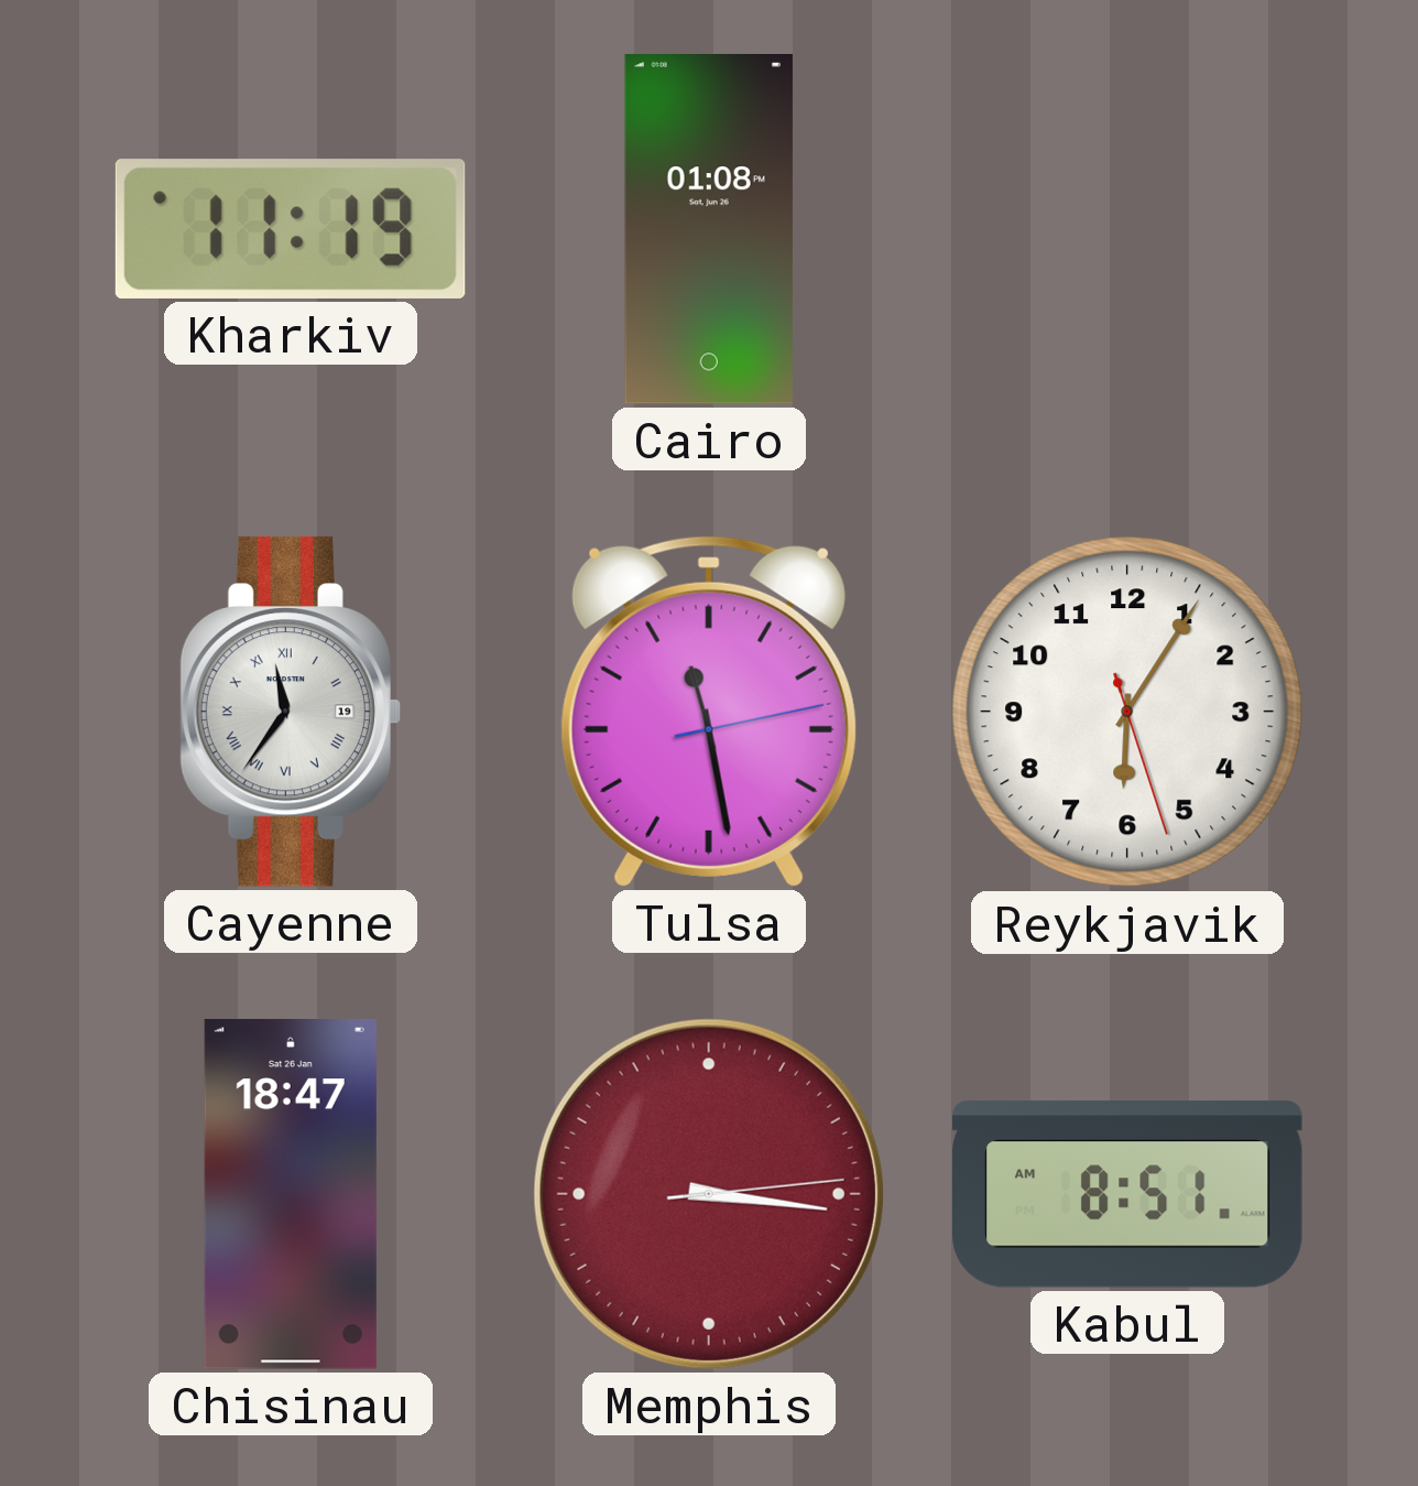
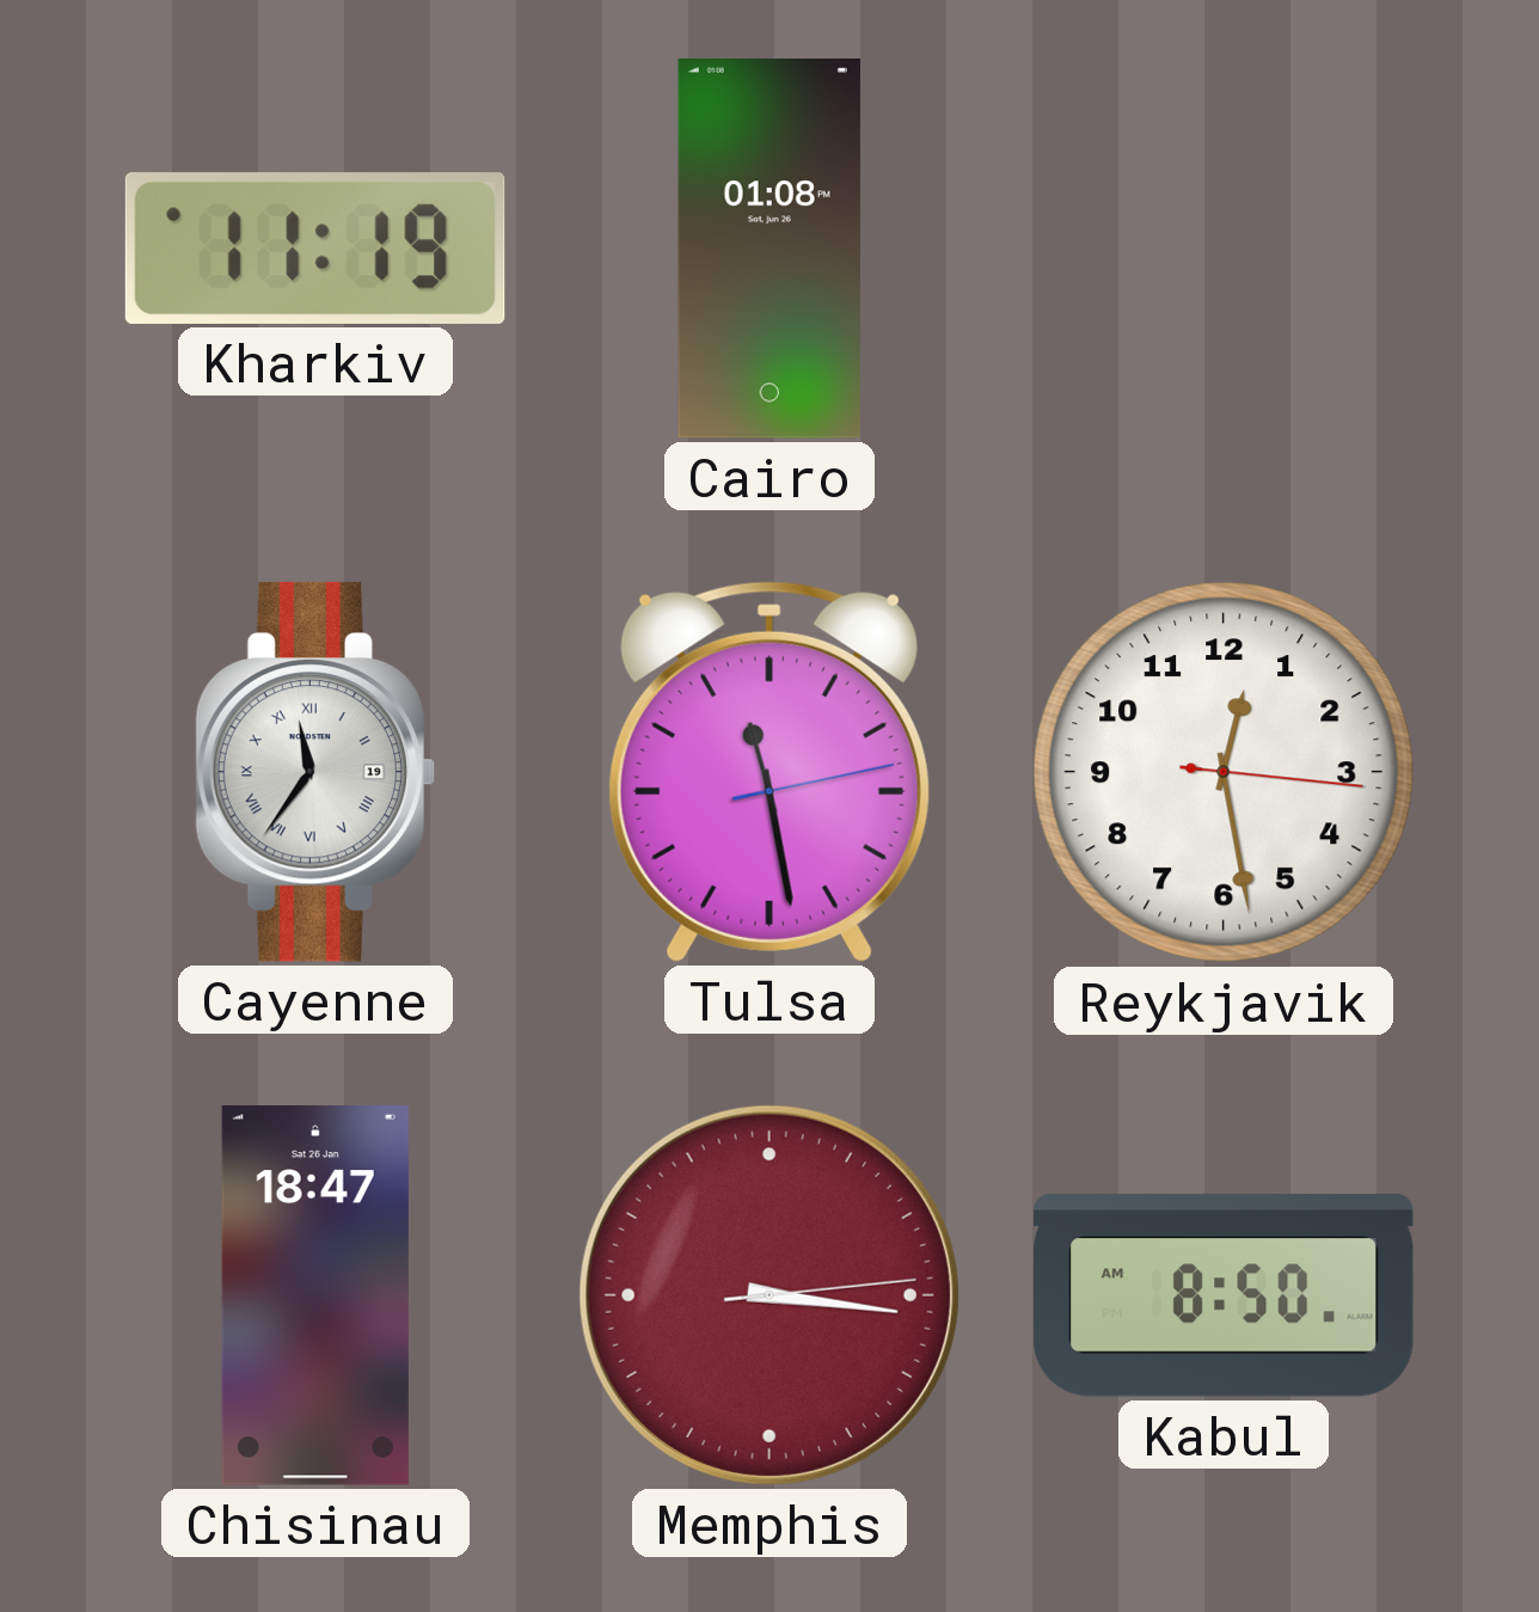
Reykjavik: 6:05 -> 12:28 (1224, 772)
Kabul: 8:51 -> 8:50 (1225, 1295)
